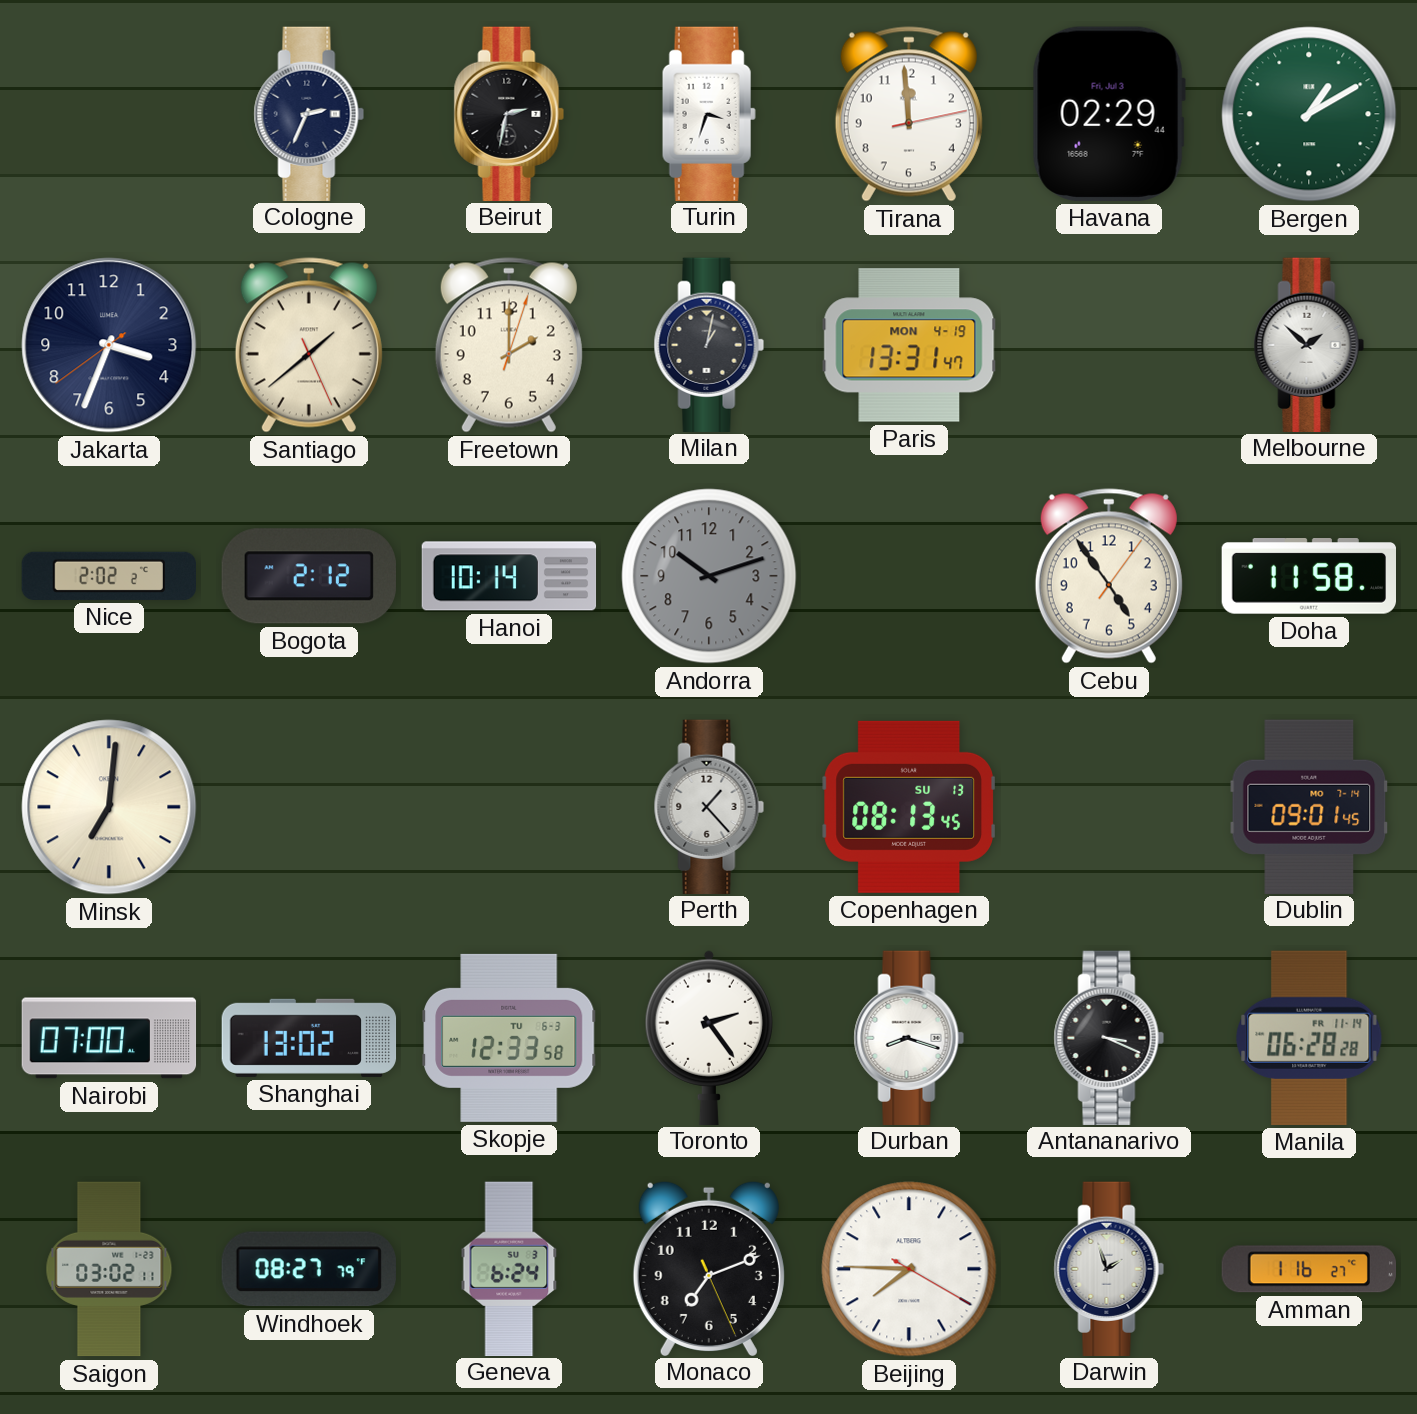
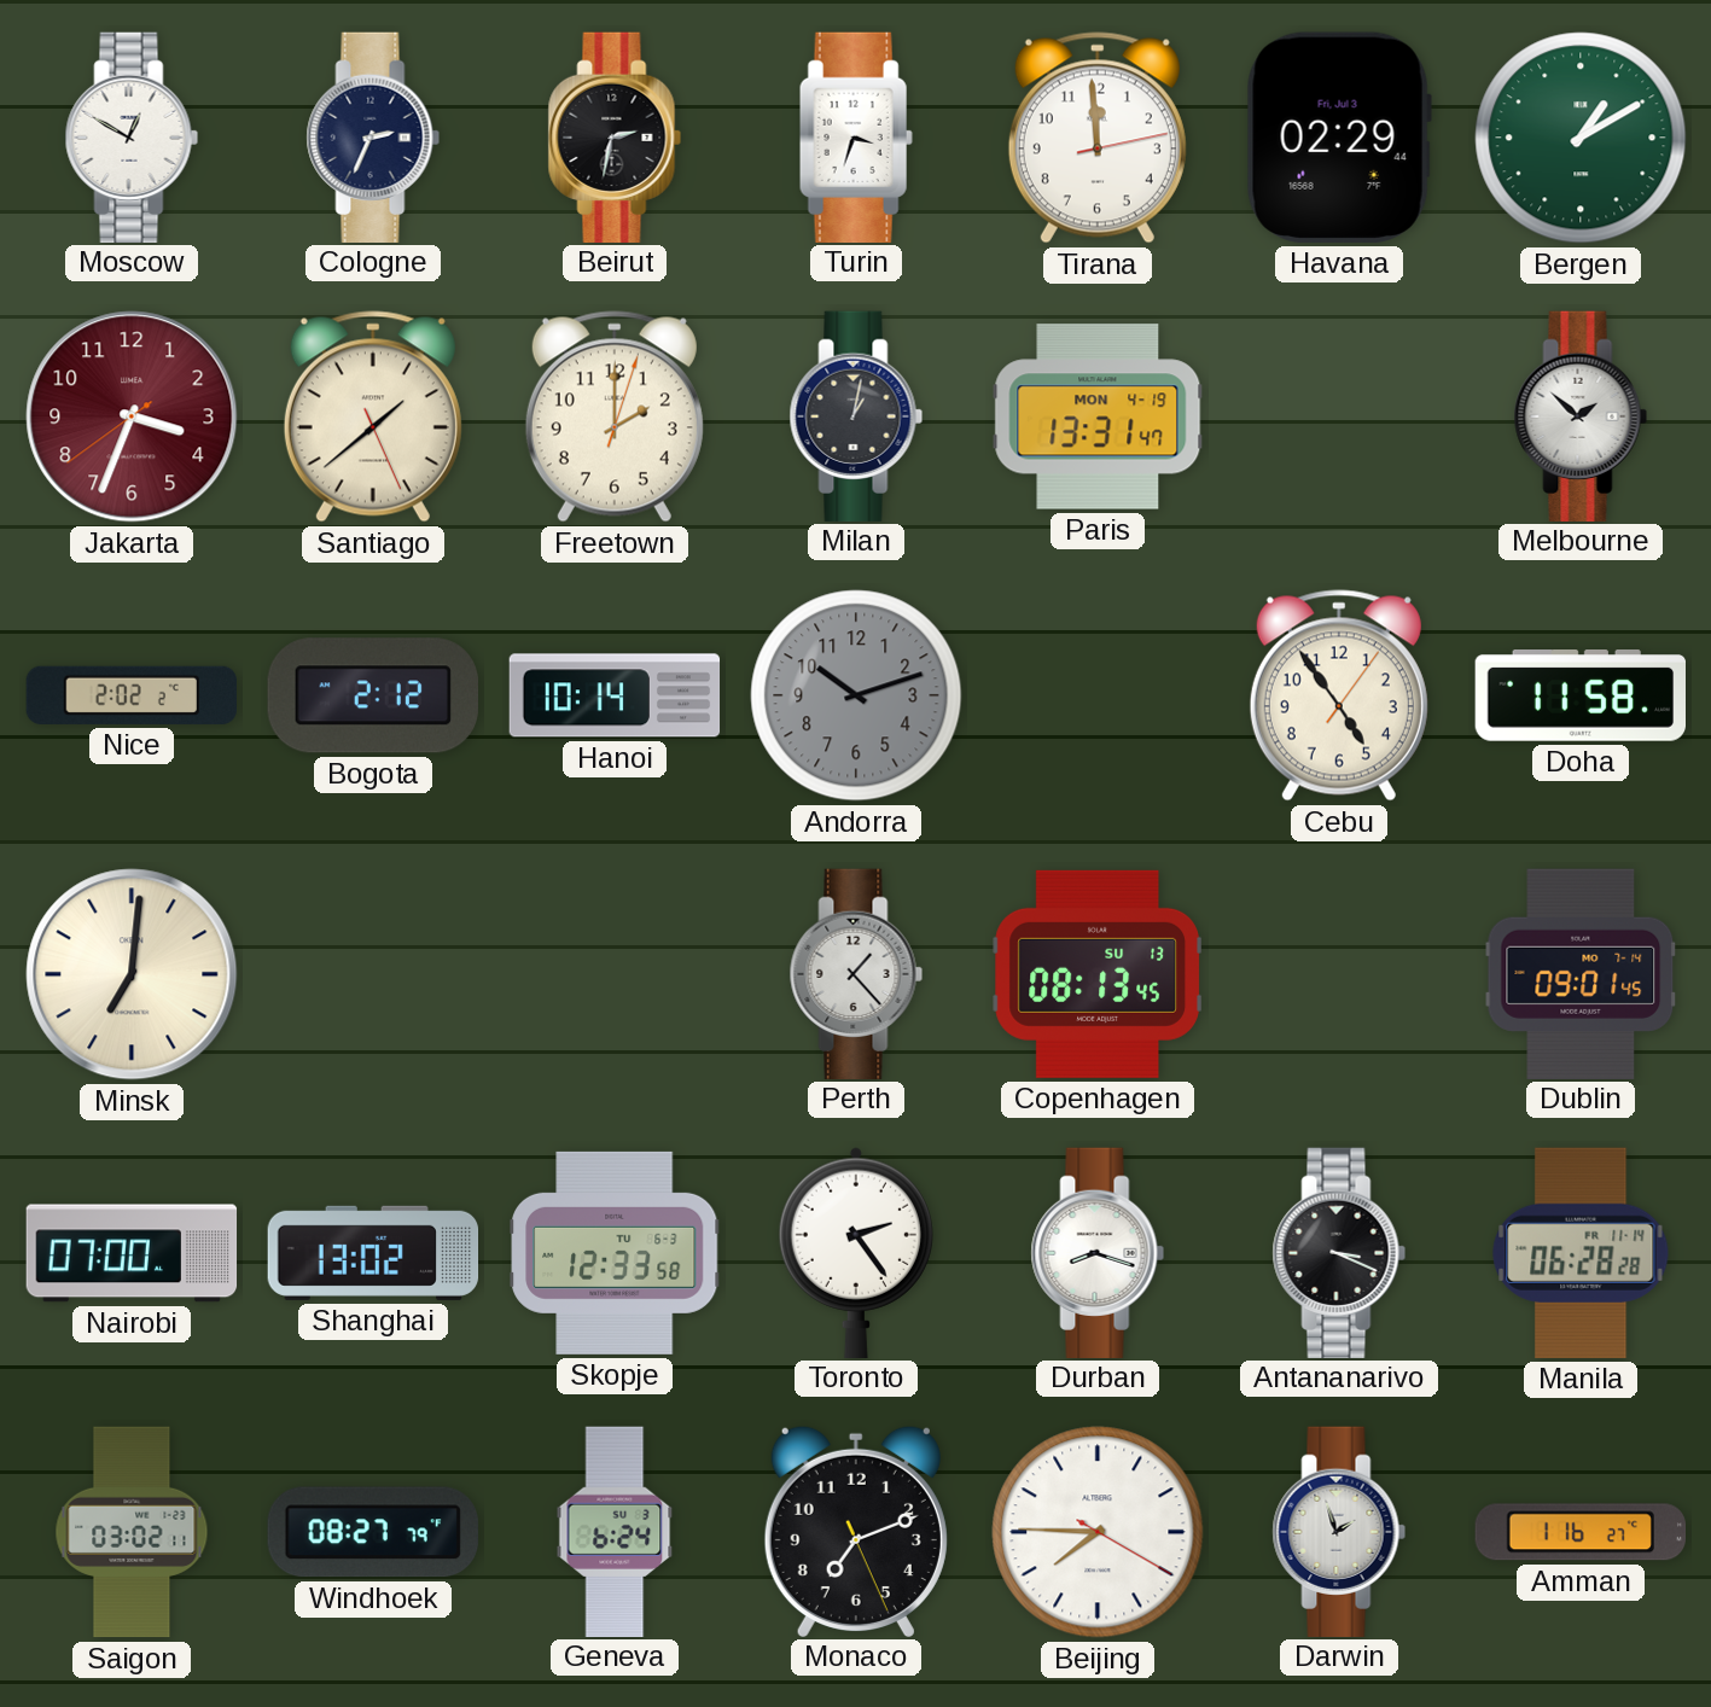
Moscow: none -> 12:50 (132, 136)
Jakarta dial: navy -> burgundy (132, 416)
